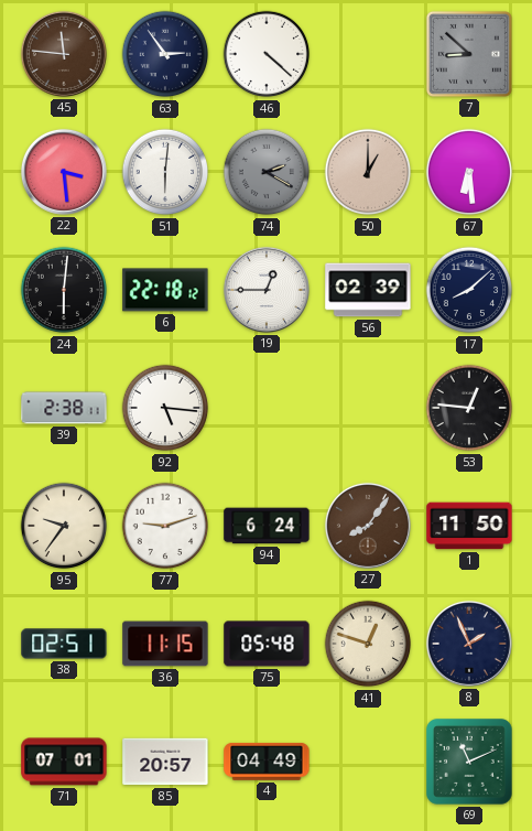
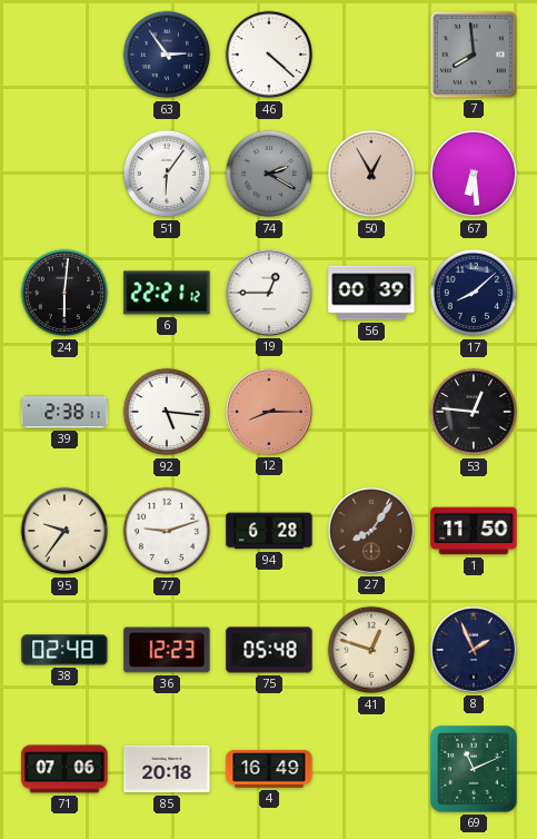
45: 11:46 -> none (64, 54)
7: 8:52 -> 7:59 (474, 55)
22: 3:29 -> none (64, 172)
51: 6:01 -> 6:06 (167, 174)
50: 1:00 -> 12:55 (371, 174)
6: 22:18 -> 22:21 (167, 293)
56: 02:39 -> 00:39 (371, 293)
12: none -> 8:15 (269, 412)
94: 6:24 -> 6:28 (269, 531)
38: 02:51 -> 02:48 (64, 650)
36: 11:15 -> 12:23 (167, 650)
71: 07:01 -> 07:06 (64, 769)
85: 20:57 -> 20:18 (167, 769)
4: 04:49 -> 16:49 (269, 769)
